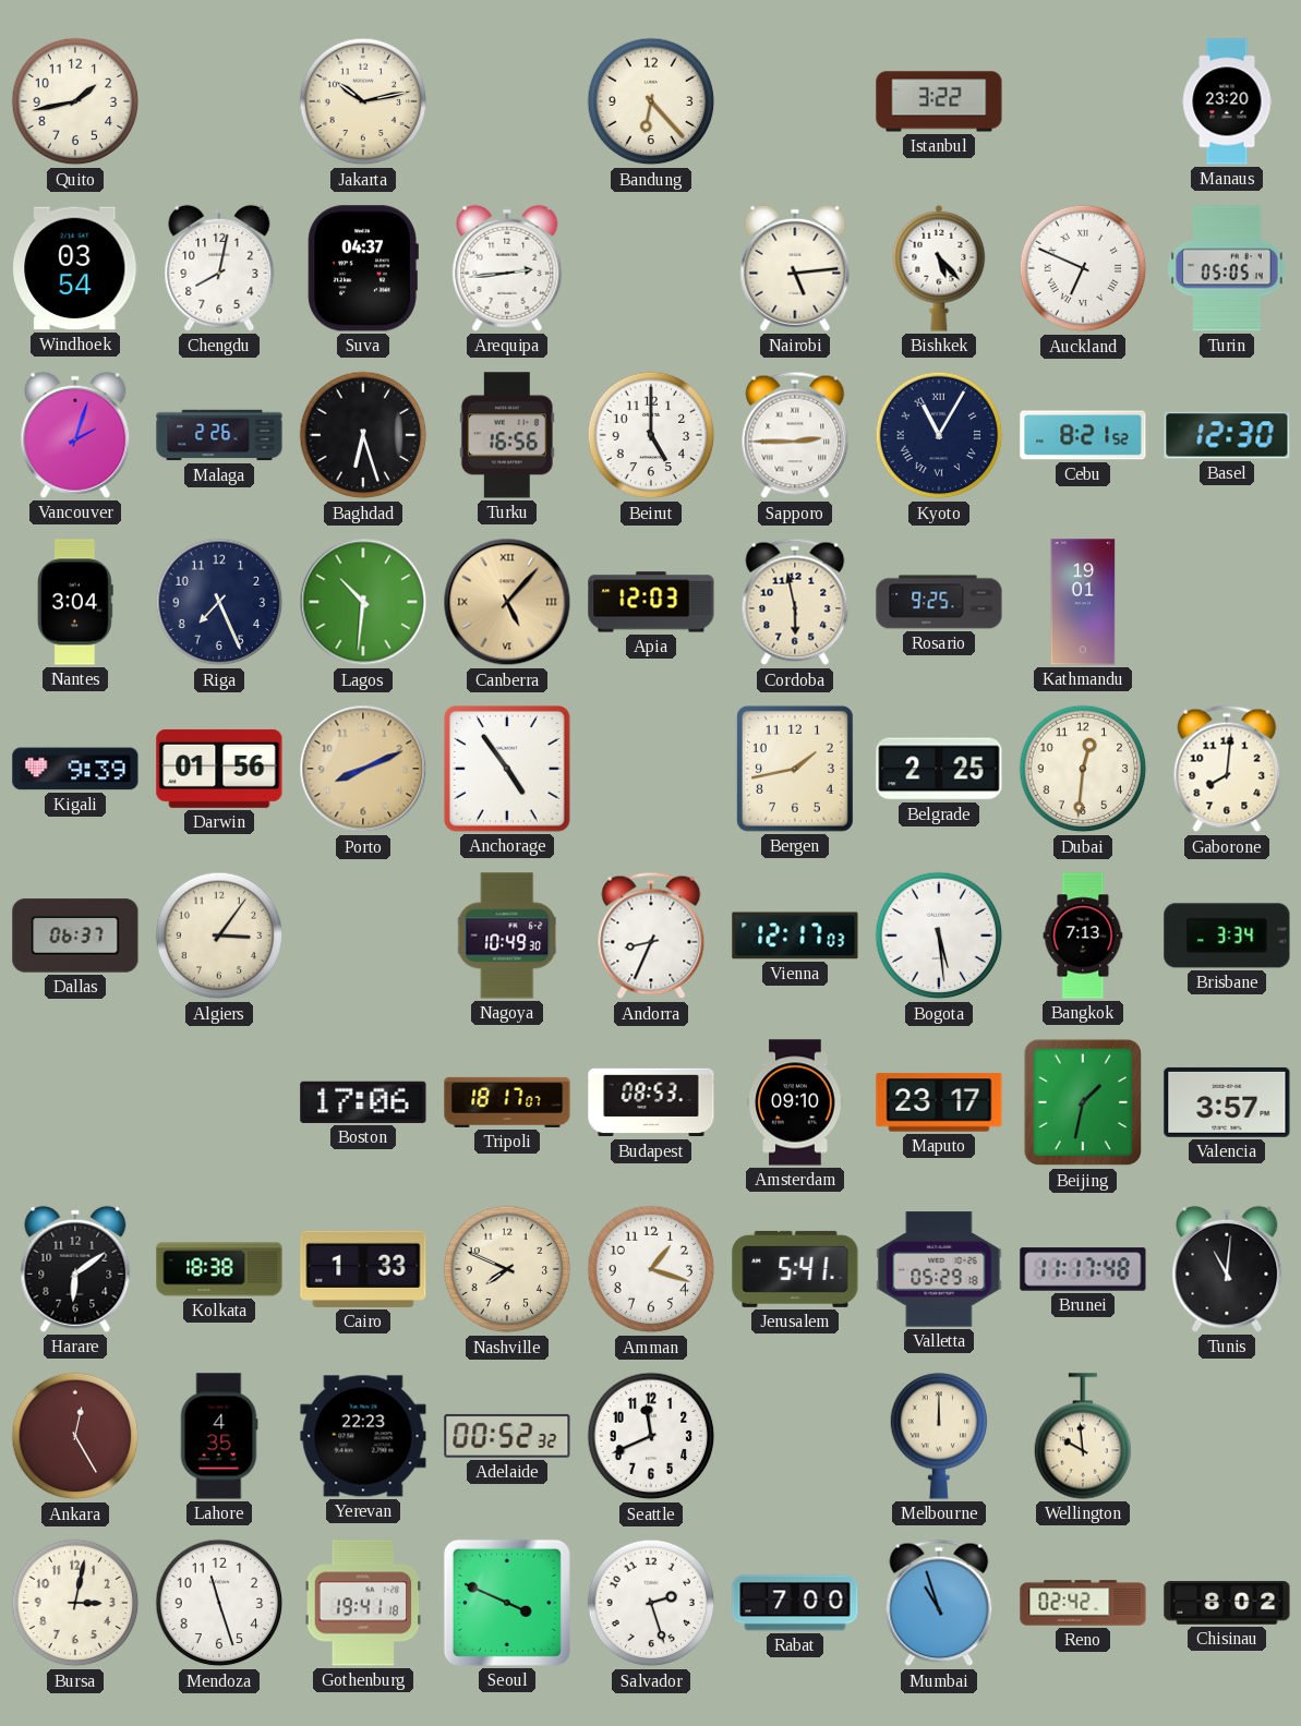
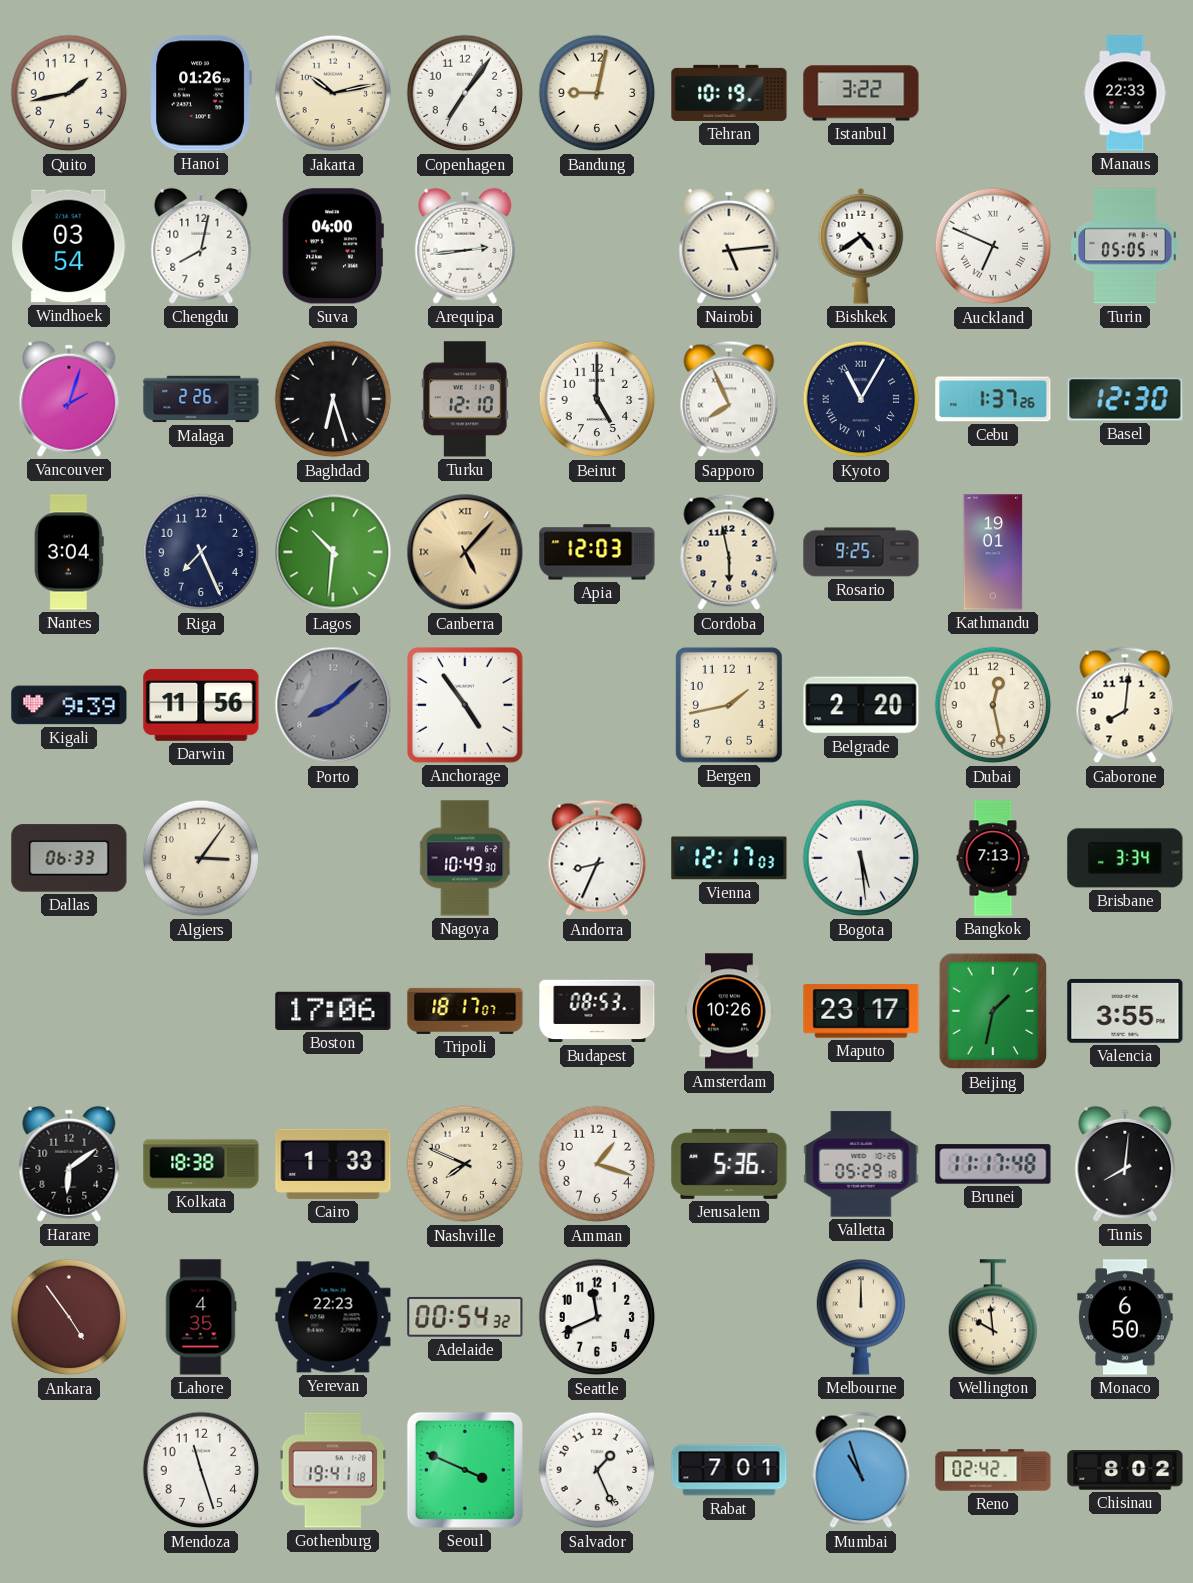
Hanoi: none -> 01:26 (201, 93)
Copenhagen: none -> 7:06 (465, 93)
Bandung: 6:23 -> 9:02 (597, 93)
Tehran: none -> 10:19 (729, 93)
Manaus: 23:20 -> 22:33 (1125, 93)
Suva: 04:37 -> 04:00 (333, 246)
Bishkek: 5:23 -> 4:39 (861, 246)
Turku: 16:56 -> 12:10 (465, 399)
Sapporo: 2:45 -> 7:56 (729, 399)
Cebu: 8:21 -> 1:37 (993, 399)
Darwin: 01:56 -> 11:56 (201, 705)
Porto: 8:11 -> 8:08 (333, 705)
Porto dial: champagne -> grey (333, 705)
Belgrade: 2:25 -> 2:20 (861, 705)
Dubai: 12:31 -> 12:28 (993, 705)
Dallas: 06:37 -> 06:33 (69, 858)
Amsterdam: 09:10 -> 10:26 (729, 1011)
Valencia: 3:57 -> 3:55 (1125, 1011)
Jerusalem: 5:41 -> 5:36 (729, 1164)
Tunis: 11:01 -> 8:01 (1125, 1164)
Ankara: 12:25 -> 4:54 (69, 1317)
Adelaide: 00:52 -> 00:54 (465, 1317)
Monaco: none -> 6:50 (1125, 1317)
Bursa: 3:02 -> none (75, 1603)
Salvador: 2:27 -> 1:26 (597, 1470)
Rabat: 7:00 -> 7:01 (729, 1470)
